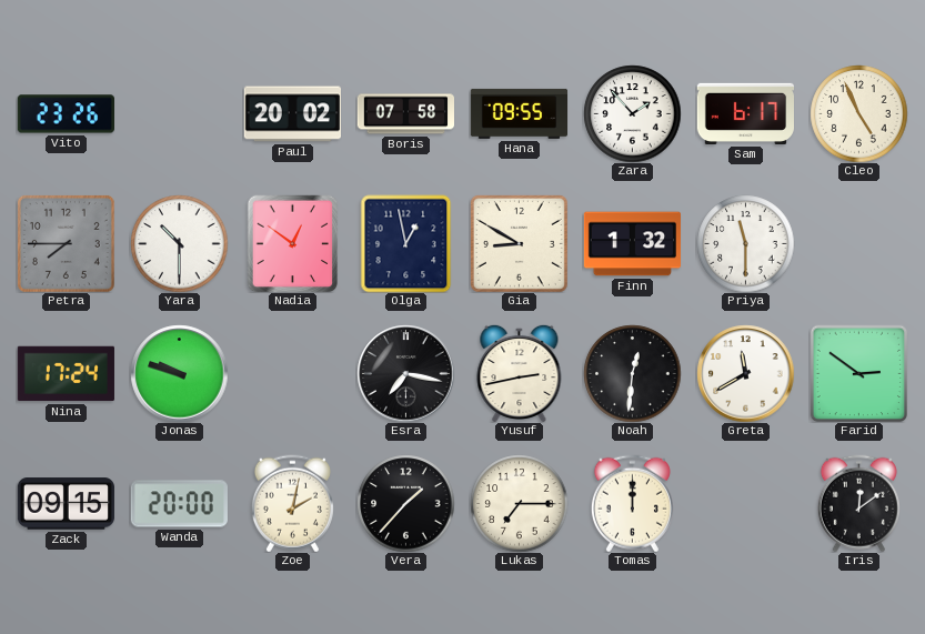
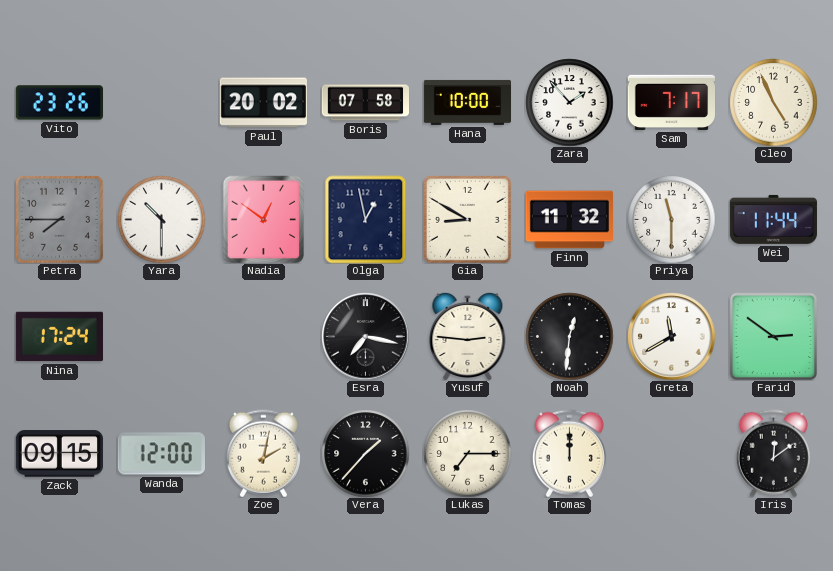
Hana: 09:55 -> 10:00 (467, 102)
Sam: 6:17 -> 7:17 (671, 102)
Finn: 1:32 -> 11:32 (569, 220)
Wei: none -> 11:44 (773, 219)
Jonas: 9:48 -> none (179, 373)
Yusuf: 2:43 -> 2:46 (468, 336)
Wanda: 20:00 -> 12:00 (161, 454)
